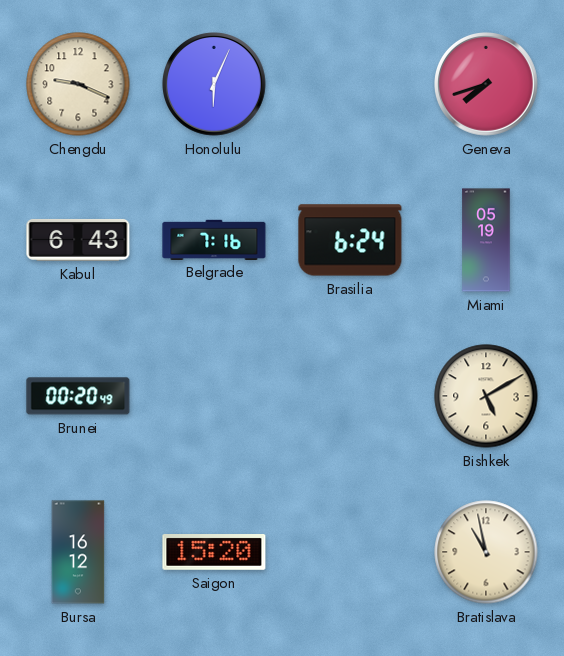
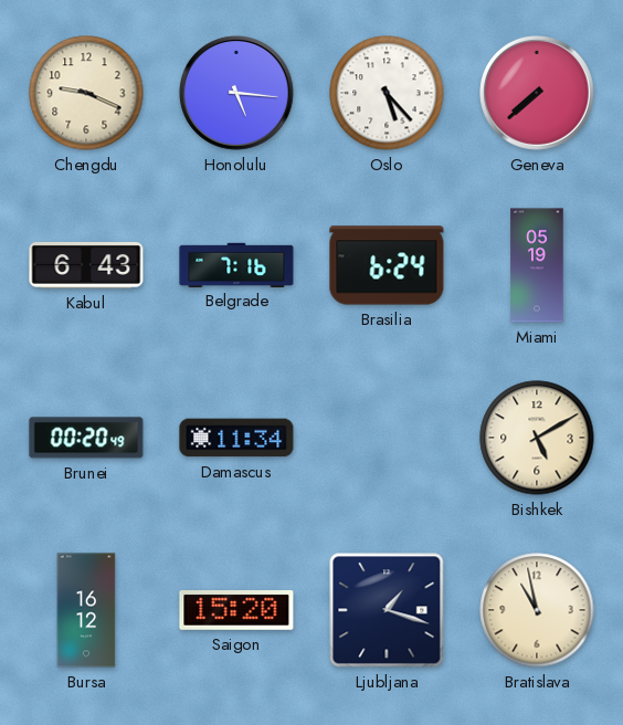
Honolulu: 6:04 -> 5:16 (237, 94)
Oslo: none -> 5:23 (387, 93)
Geneva: 7:42 -> 7:38 (538, 94)
Damascus: none -> 11:34 (236, 438)
Ljubljana: none -> 1:18 (387, 610)
